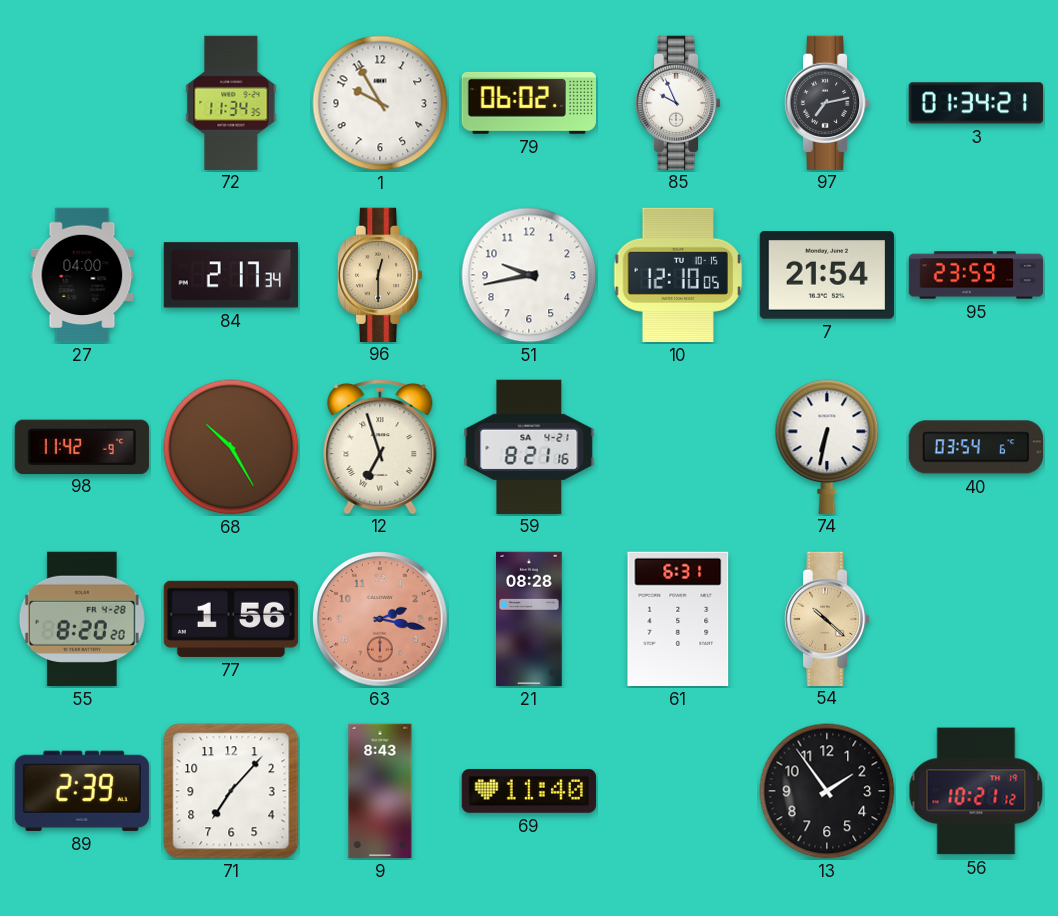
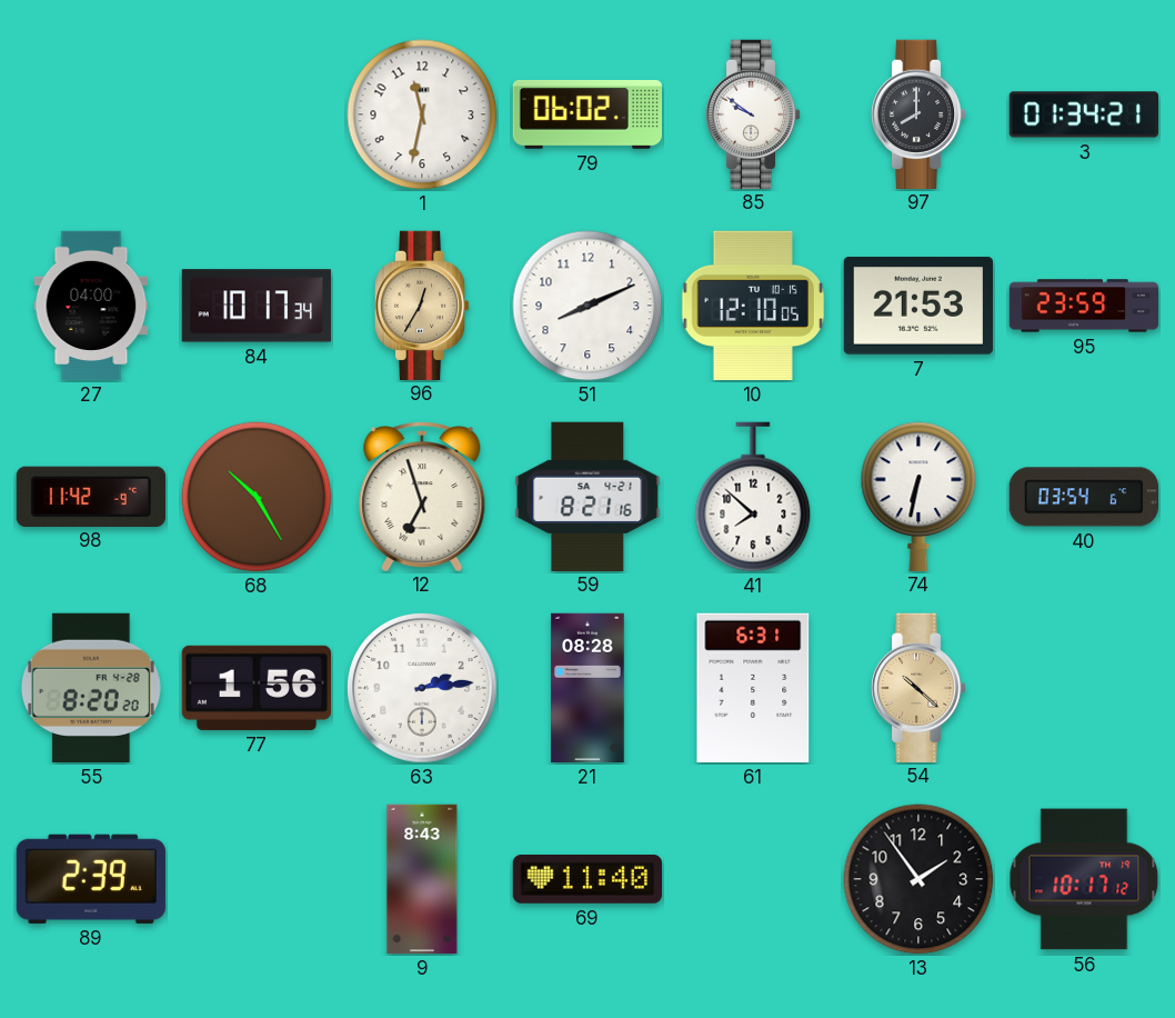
72: 11:34 -> none (231, 102)
1: 9:55 -> 11:32 (422, 114)
85: 9:56 -> 9:51 (753, 113)
97: 7:13 -> 8:00 (918, 113)
84: 2:17 -> 10:17 (257, 306)
96: 12:30 -> 12:35 (422, 305)
51: 9:43 -> 8:11 (587, 306)
7: 21:54 -> 21:53 (918, 306)
41: none -> 7:52 (753, 497)
63: 2:17 -> 2:14 (422, 688)
63 dial: salmon -> white (422, 688)
71: 7:07 -> none (231, 791)
56: 10:21 -> 10:17 (1084, 879)
